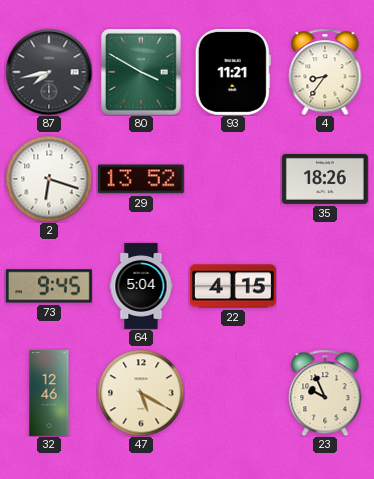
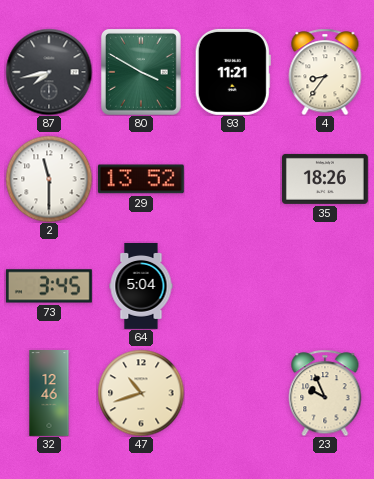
2: 6:18 -> 11:30 (49, 179)
73: 9:45 -> 3:45 (49, 286)
22: 4:15 -> none (233, 286)
47: 5:20 -> 10:42 (141, 393)
